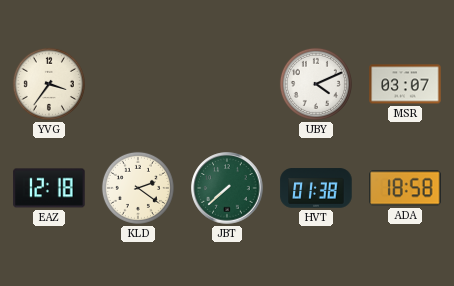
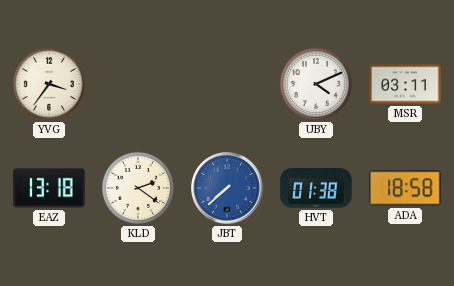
MSR: 03:07 -> 03:11 (405, 84)
EAZ: 12:18 -> 13:18 (49, 188)
JBT dial: green -> blue (227, 188)
